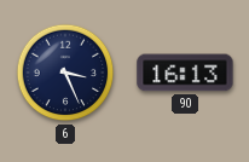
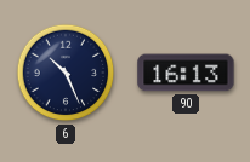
6: 3:26 -> 10:26 (66, 73)
